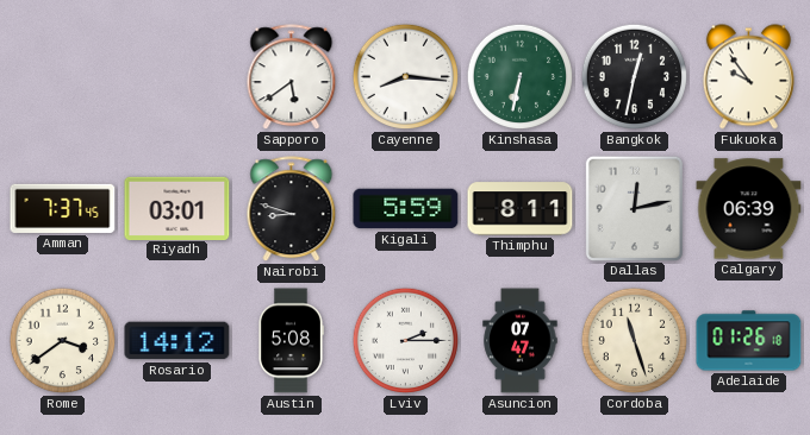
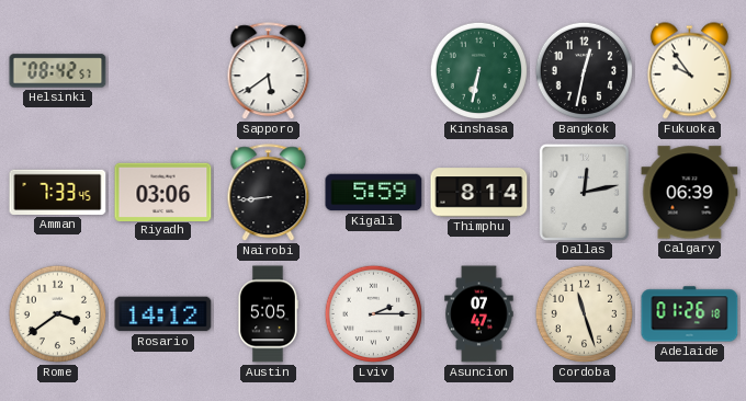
Helsinki: none -> 08:42 (58, 71)
Cayenne: 8:16 -> none (406, 77)
Amman: 7:37 -> 7:33 (58, 192)
Riyadh: 03:01 -> 03:06 (163, 192)
Nairobi: 8:48 -> 8:44 (269, 193)
Thimphu: 8:11 -> 8:14 (479, 193)
Austin: 5:08 -> 5:05 (268, 314)
